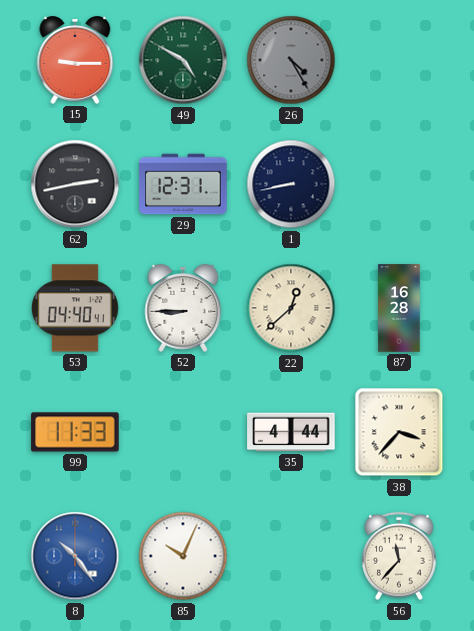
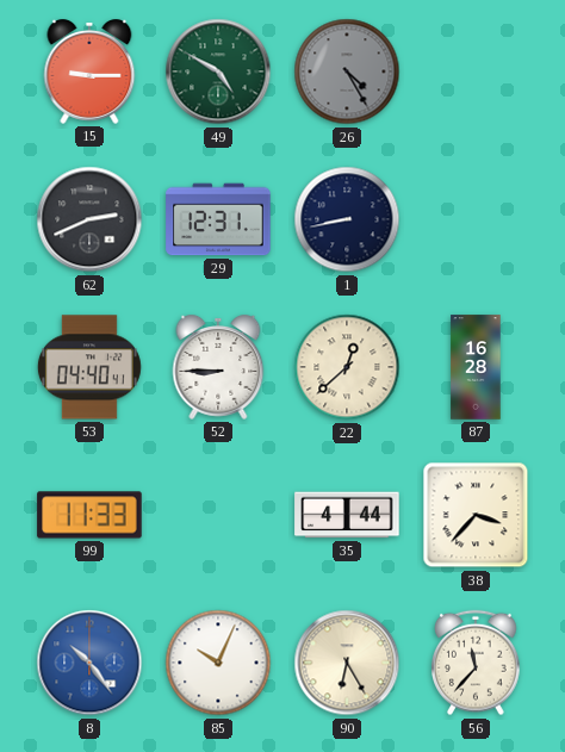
62: 2:43 -> 2:41 (89, 219)
90: none -> 6:25 (347, 663)
